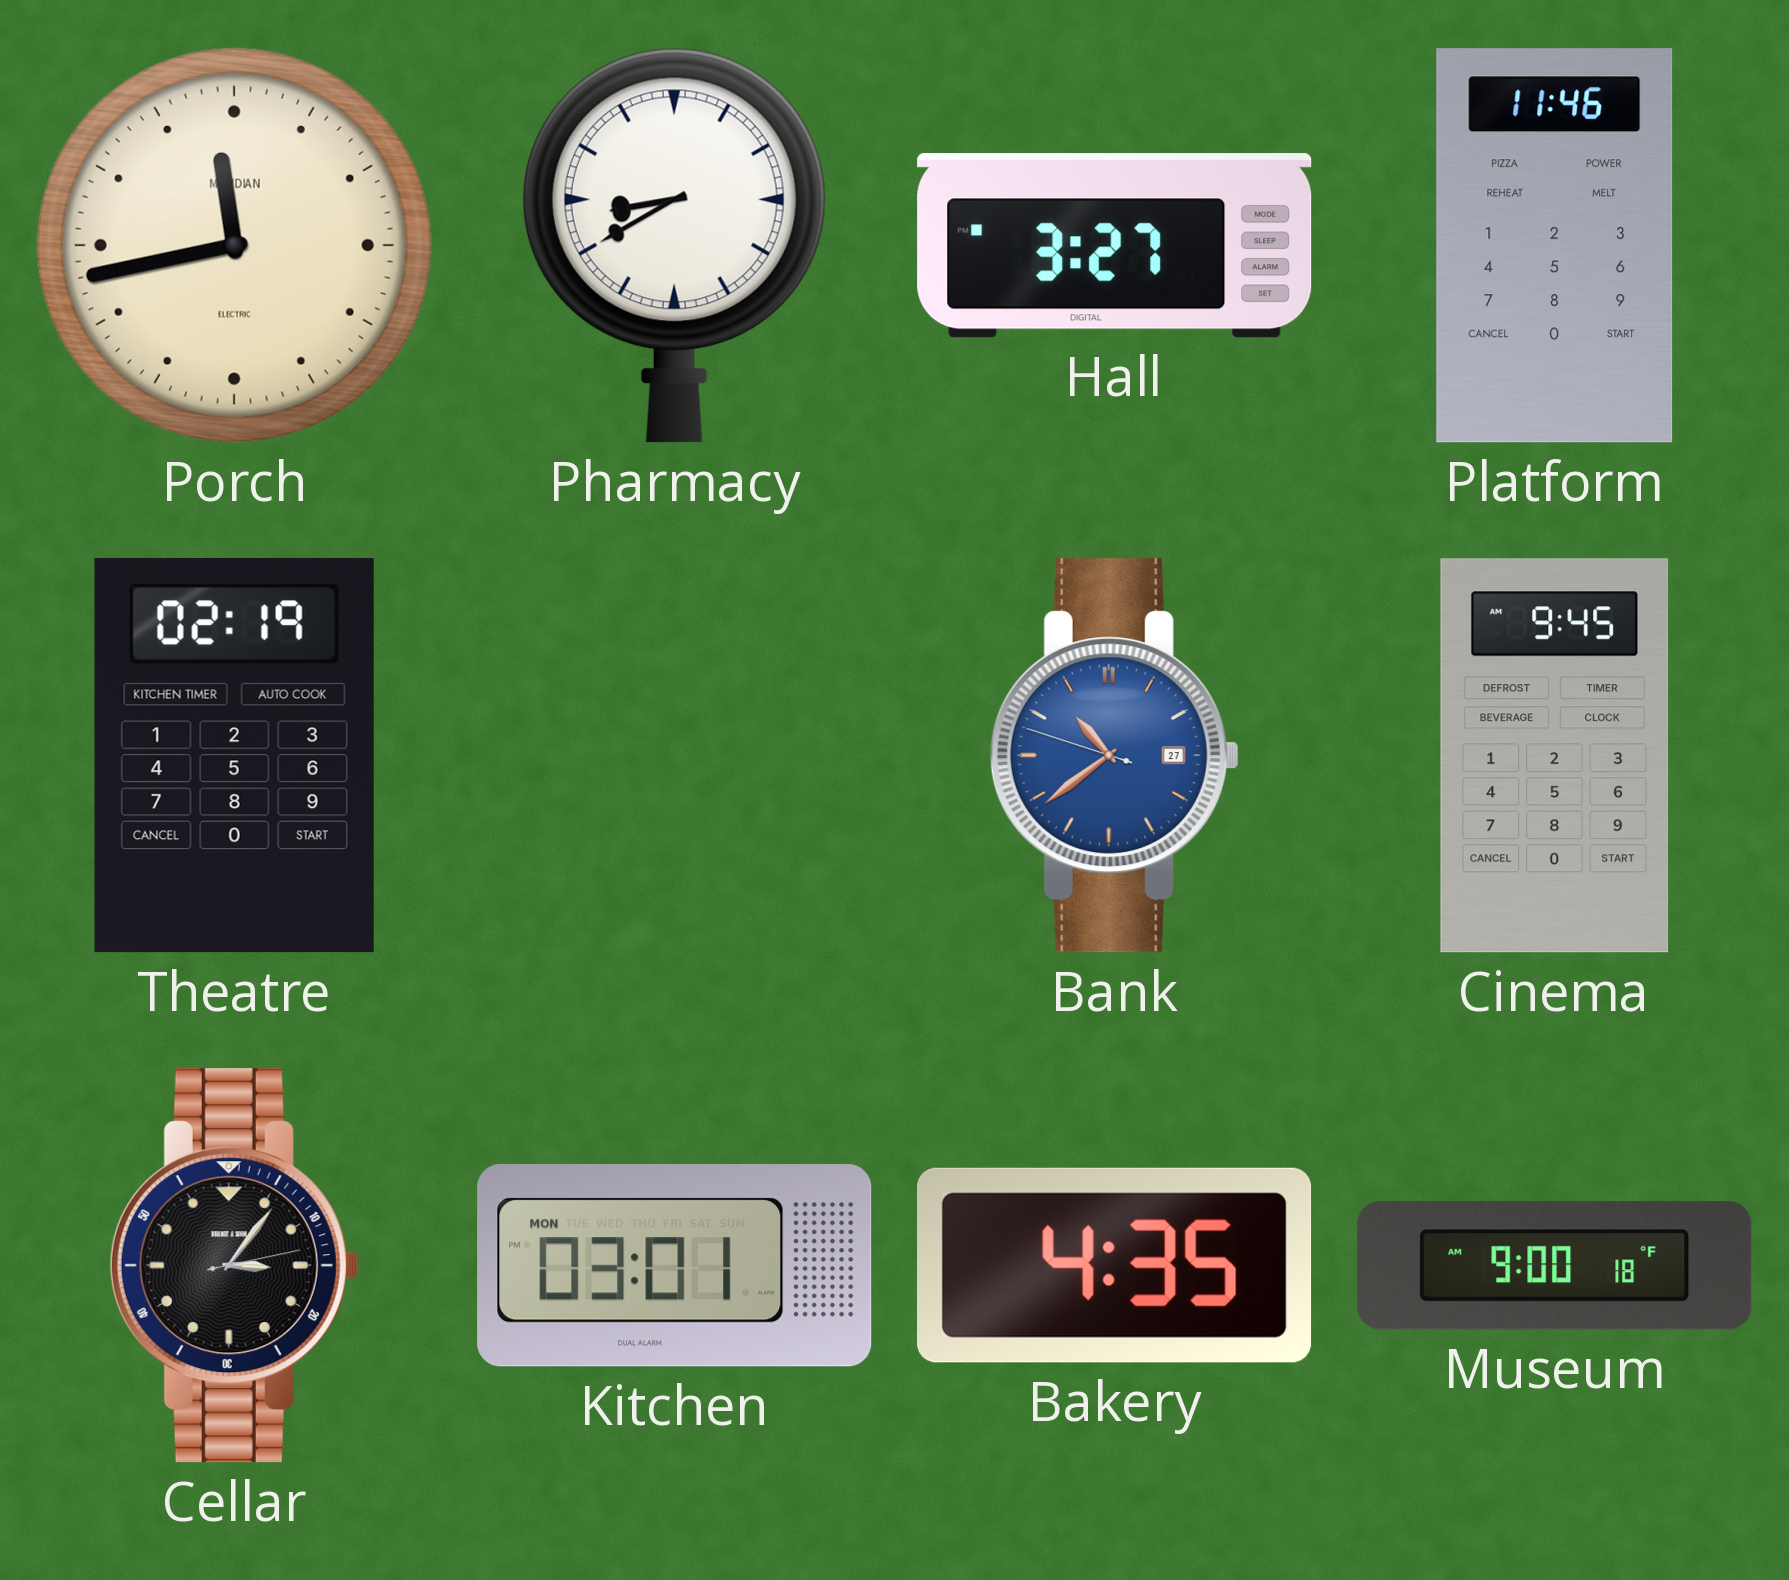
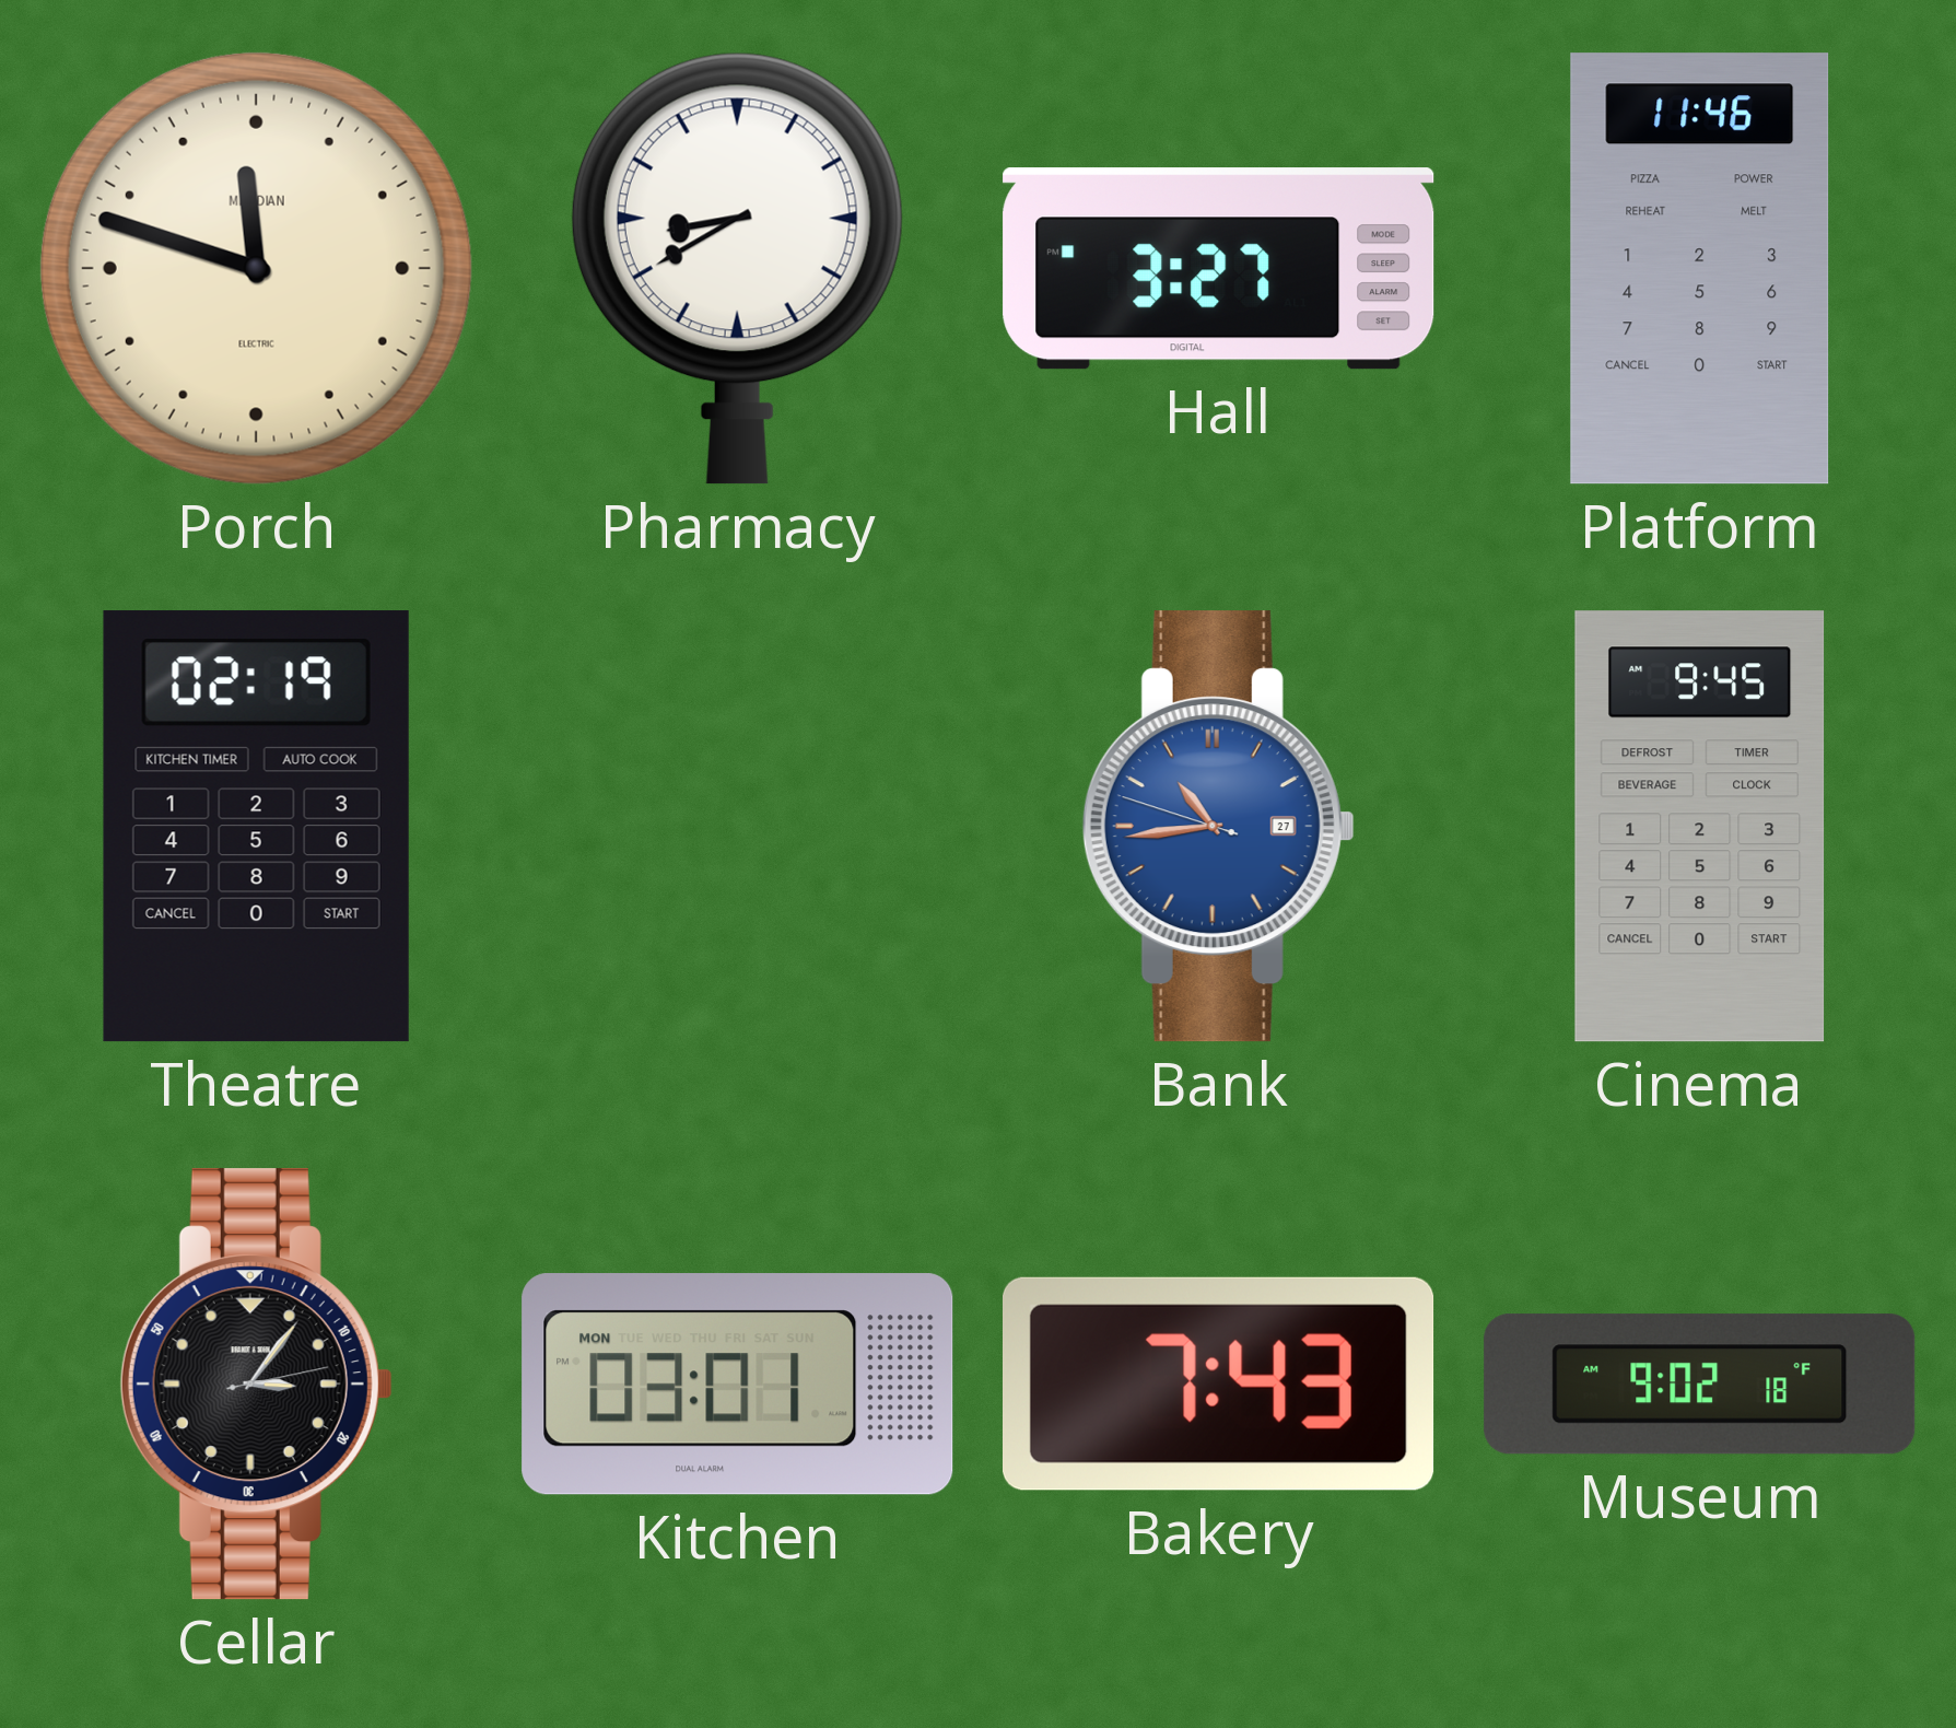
Porch: 11:43 -> 11:48 (256, 268)
Bank: 10:38 -> 10:43 (1218, 827)
Bakery: 4:35 -> 7:43 (1219, 1383)
Museum: 9:00 -> 9:02 (1700, 1385)
